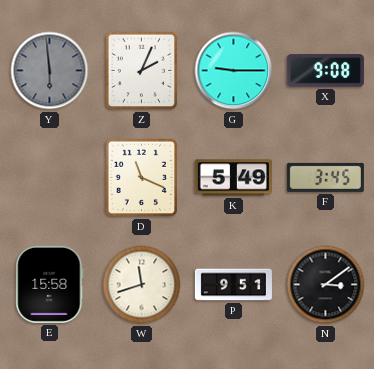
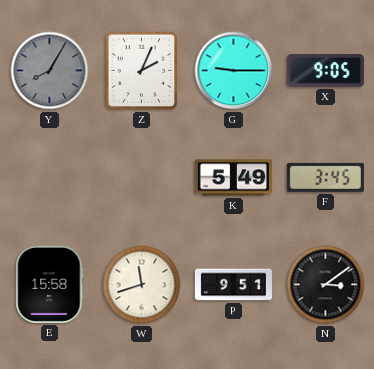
Y: 5:59 -> 8:05 (50, 71)
X: 9:08 -> 9:05 (325, 71)
D: 11:19 -> none (142, 178)
